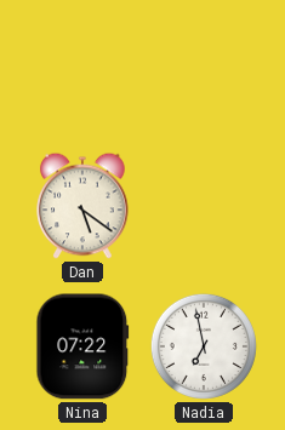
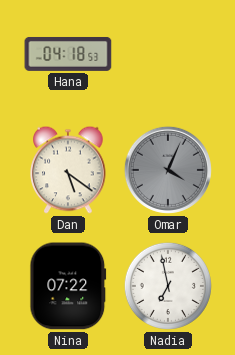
Hana: none -> 04:18 (68, 54)
Omar: none -> 4:04 (168, 170)
